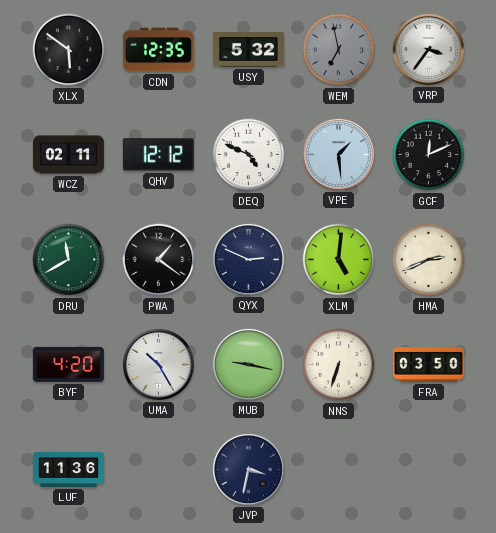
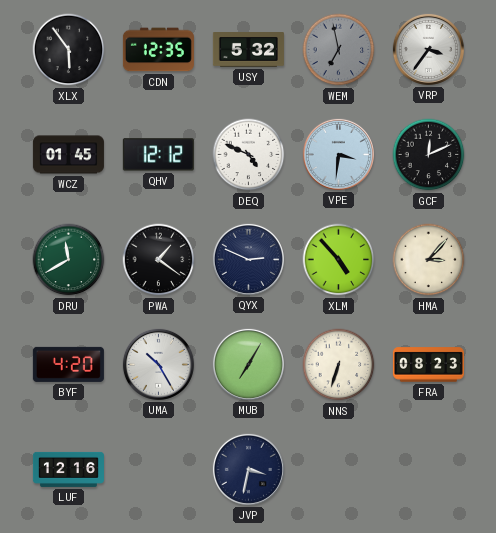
XLX: 5:51 -> 5:54 (69, 50)
WCZ: 02:11 -> 01:45 (68, 155)
VPE: 1:29 -> 3:31 (338, 154)
XLM: 5:01 -> 4:53 (339, 260)
HMA: 2:41 -> 3:07 (429, 260)
MUB: 9:17 -> 7:05 (248, 364)
FRA: 03:50 -> 08:23 (428, 365)
LUF: 11:36 -> 12:16 (68, 469)
